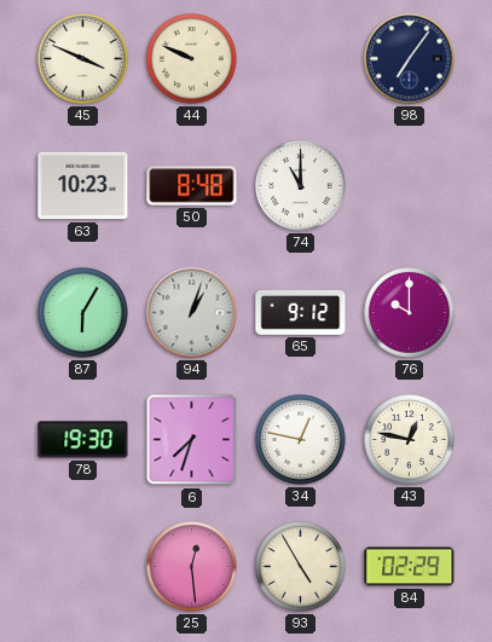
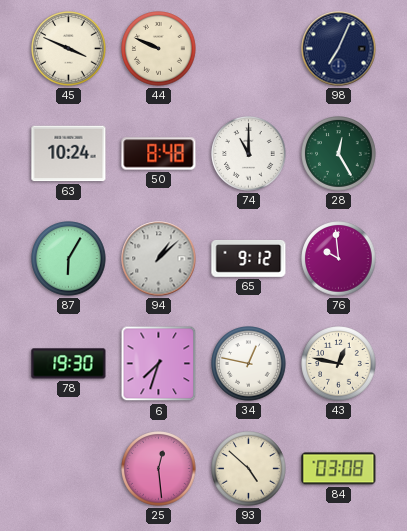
98: 7:06 -> 7:04 (339, 49)
63: 10:23 -> 10:24 (69, 154)
28: none -> 12:25 (339, 154)
94: 1:03 -> 1:08 (159, 259)
76: 10:00 -> 9:59 (339, 259)
93: 4:55 -> 4:52 (249, 469)
84: 02:29 -> 03:08 (339, 469)
